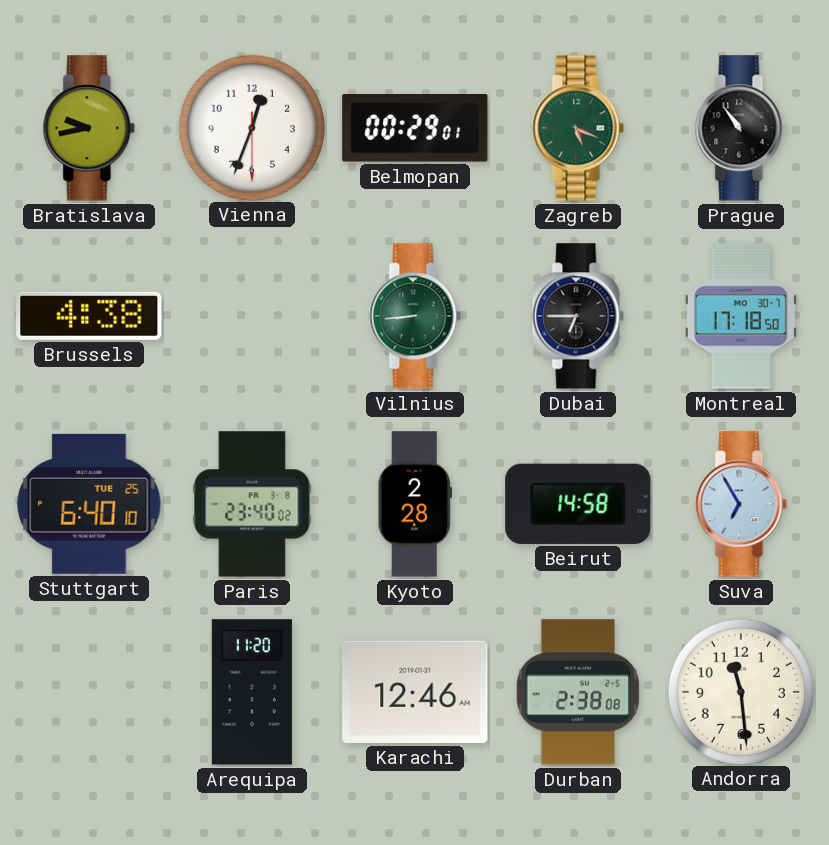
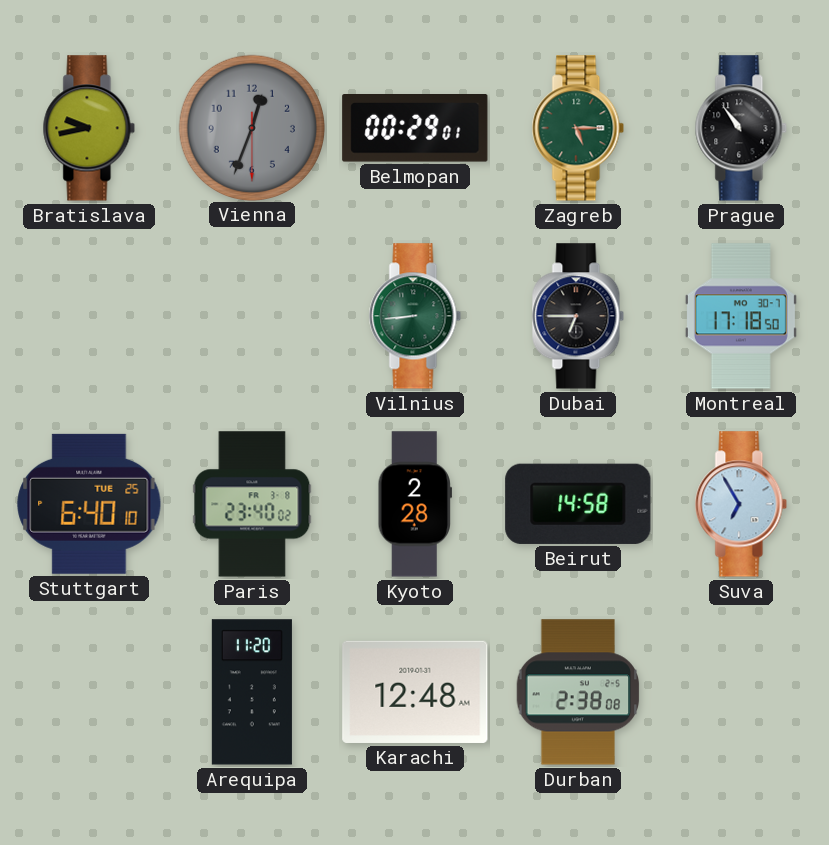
Vienna dial: white -> grey (251, 127)
Zagreb: 5:19 -> 5:15 (578, 128)
Brussels: 4:38 -> none (89, 316)
Karachi: 12:46 -> 12:48 (415, 692)
Andorra: 11:29 -> none (740, 691)
